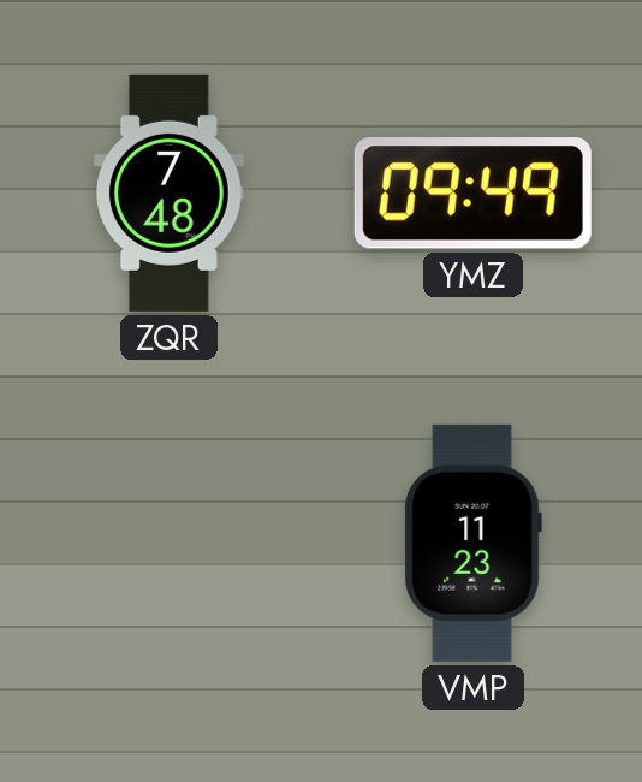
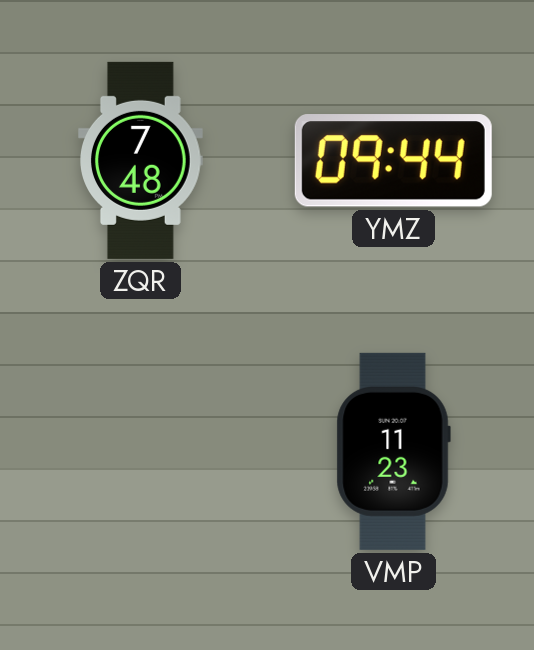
YMZ: 09:49 -> 09:44 (393, 161)
